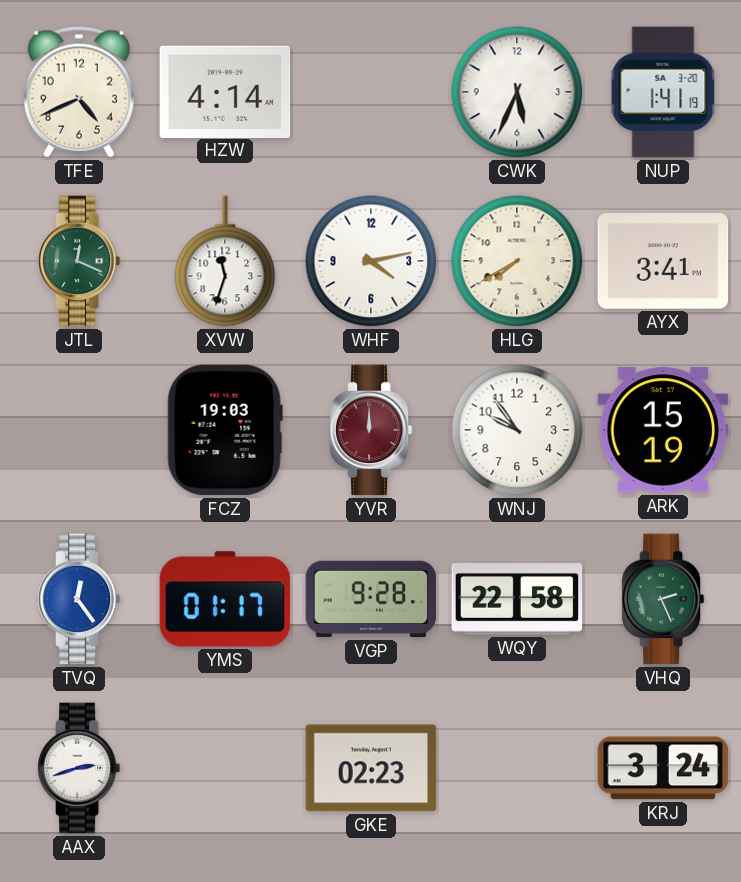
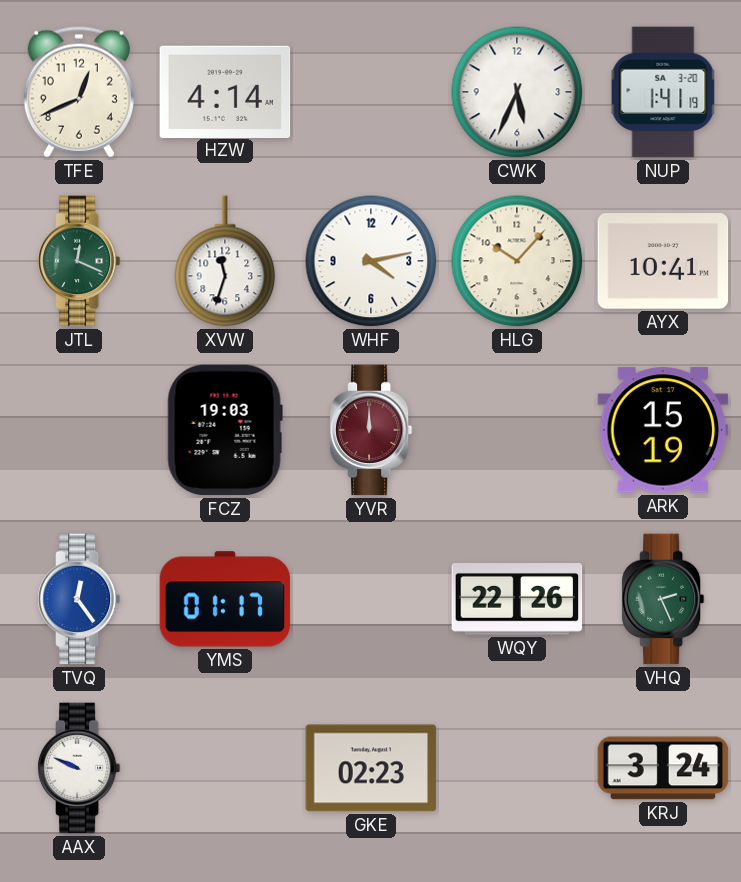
TFE: 4:41 -> 12:41 (79, 92)
HLG: 7:40 -> 10:07 (517, 261)
AYX: 3:41 -> 10:41 (663, 261)
WNJ: 9:54 -> none (517, 430)
VGP: 9:28 -> none (371, 599)
WQY: 22:58 -> 22:26 (517, 600)
AAX: 2:42 -> 9:49 (79, 768)
